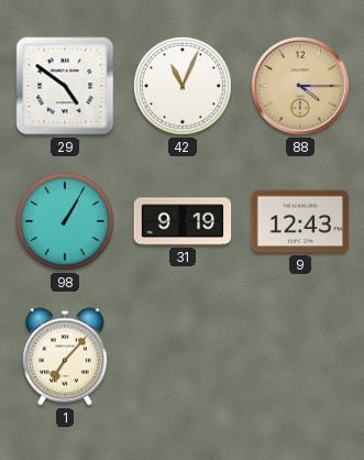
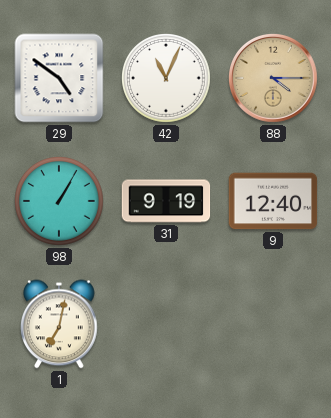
9: 12:43 -> 12:40 (273, 201)
1: 7:07 -> 7:02 (60, 324)
